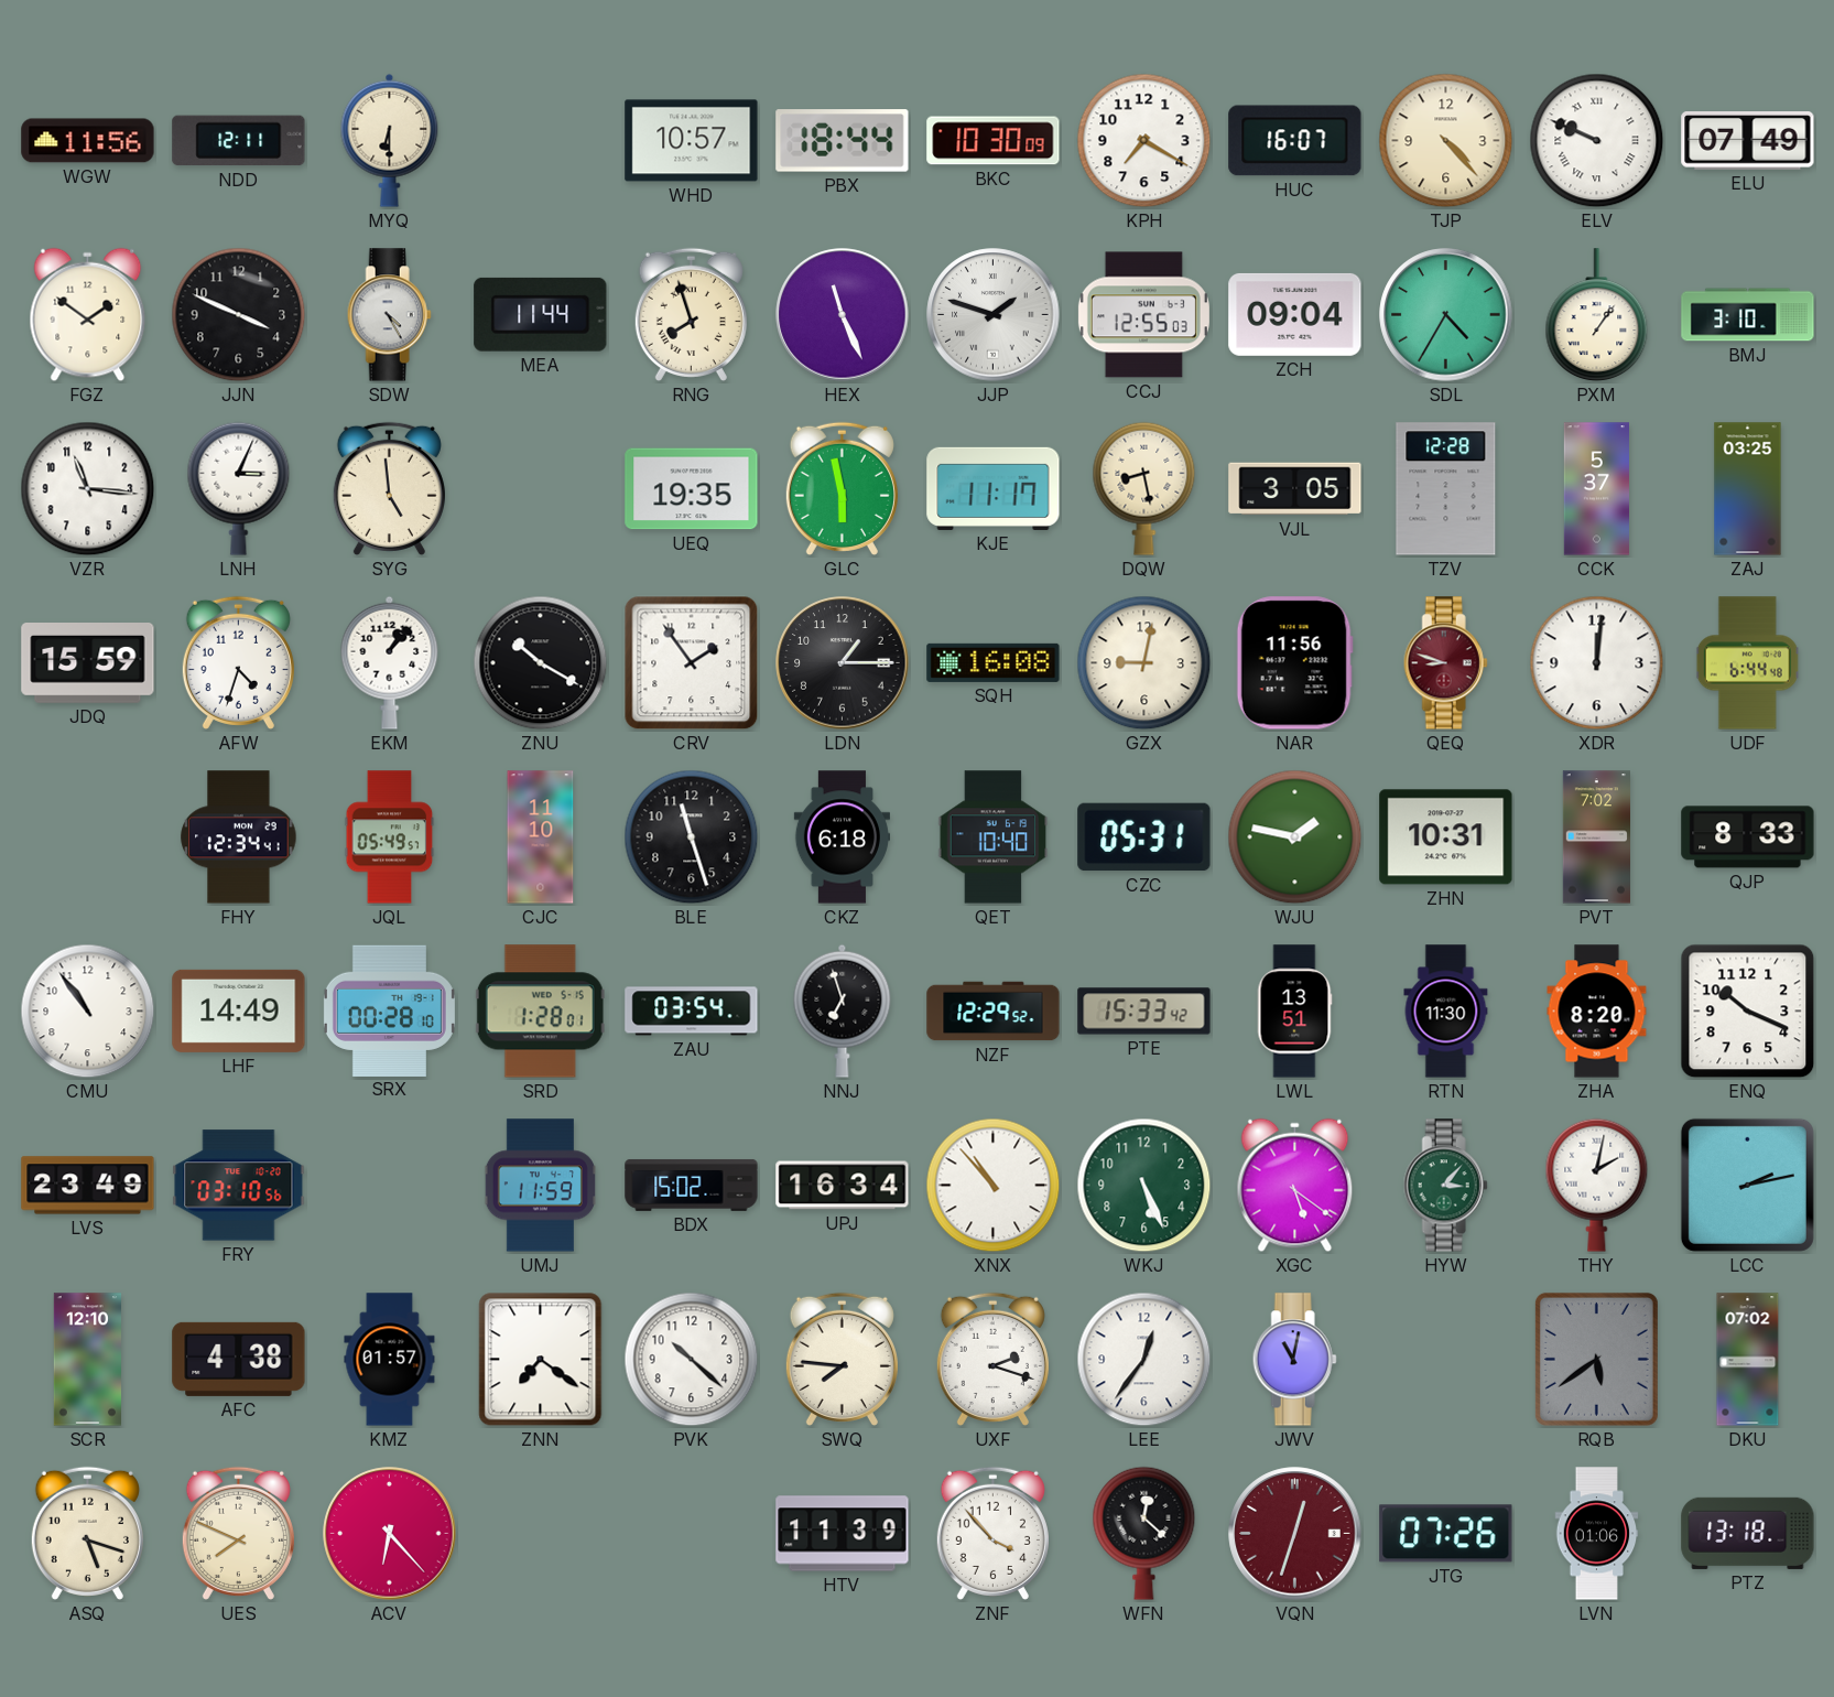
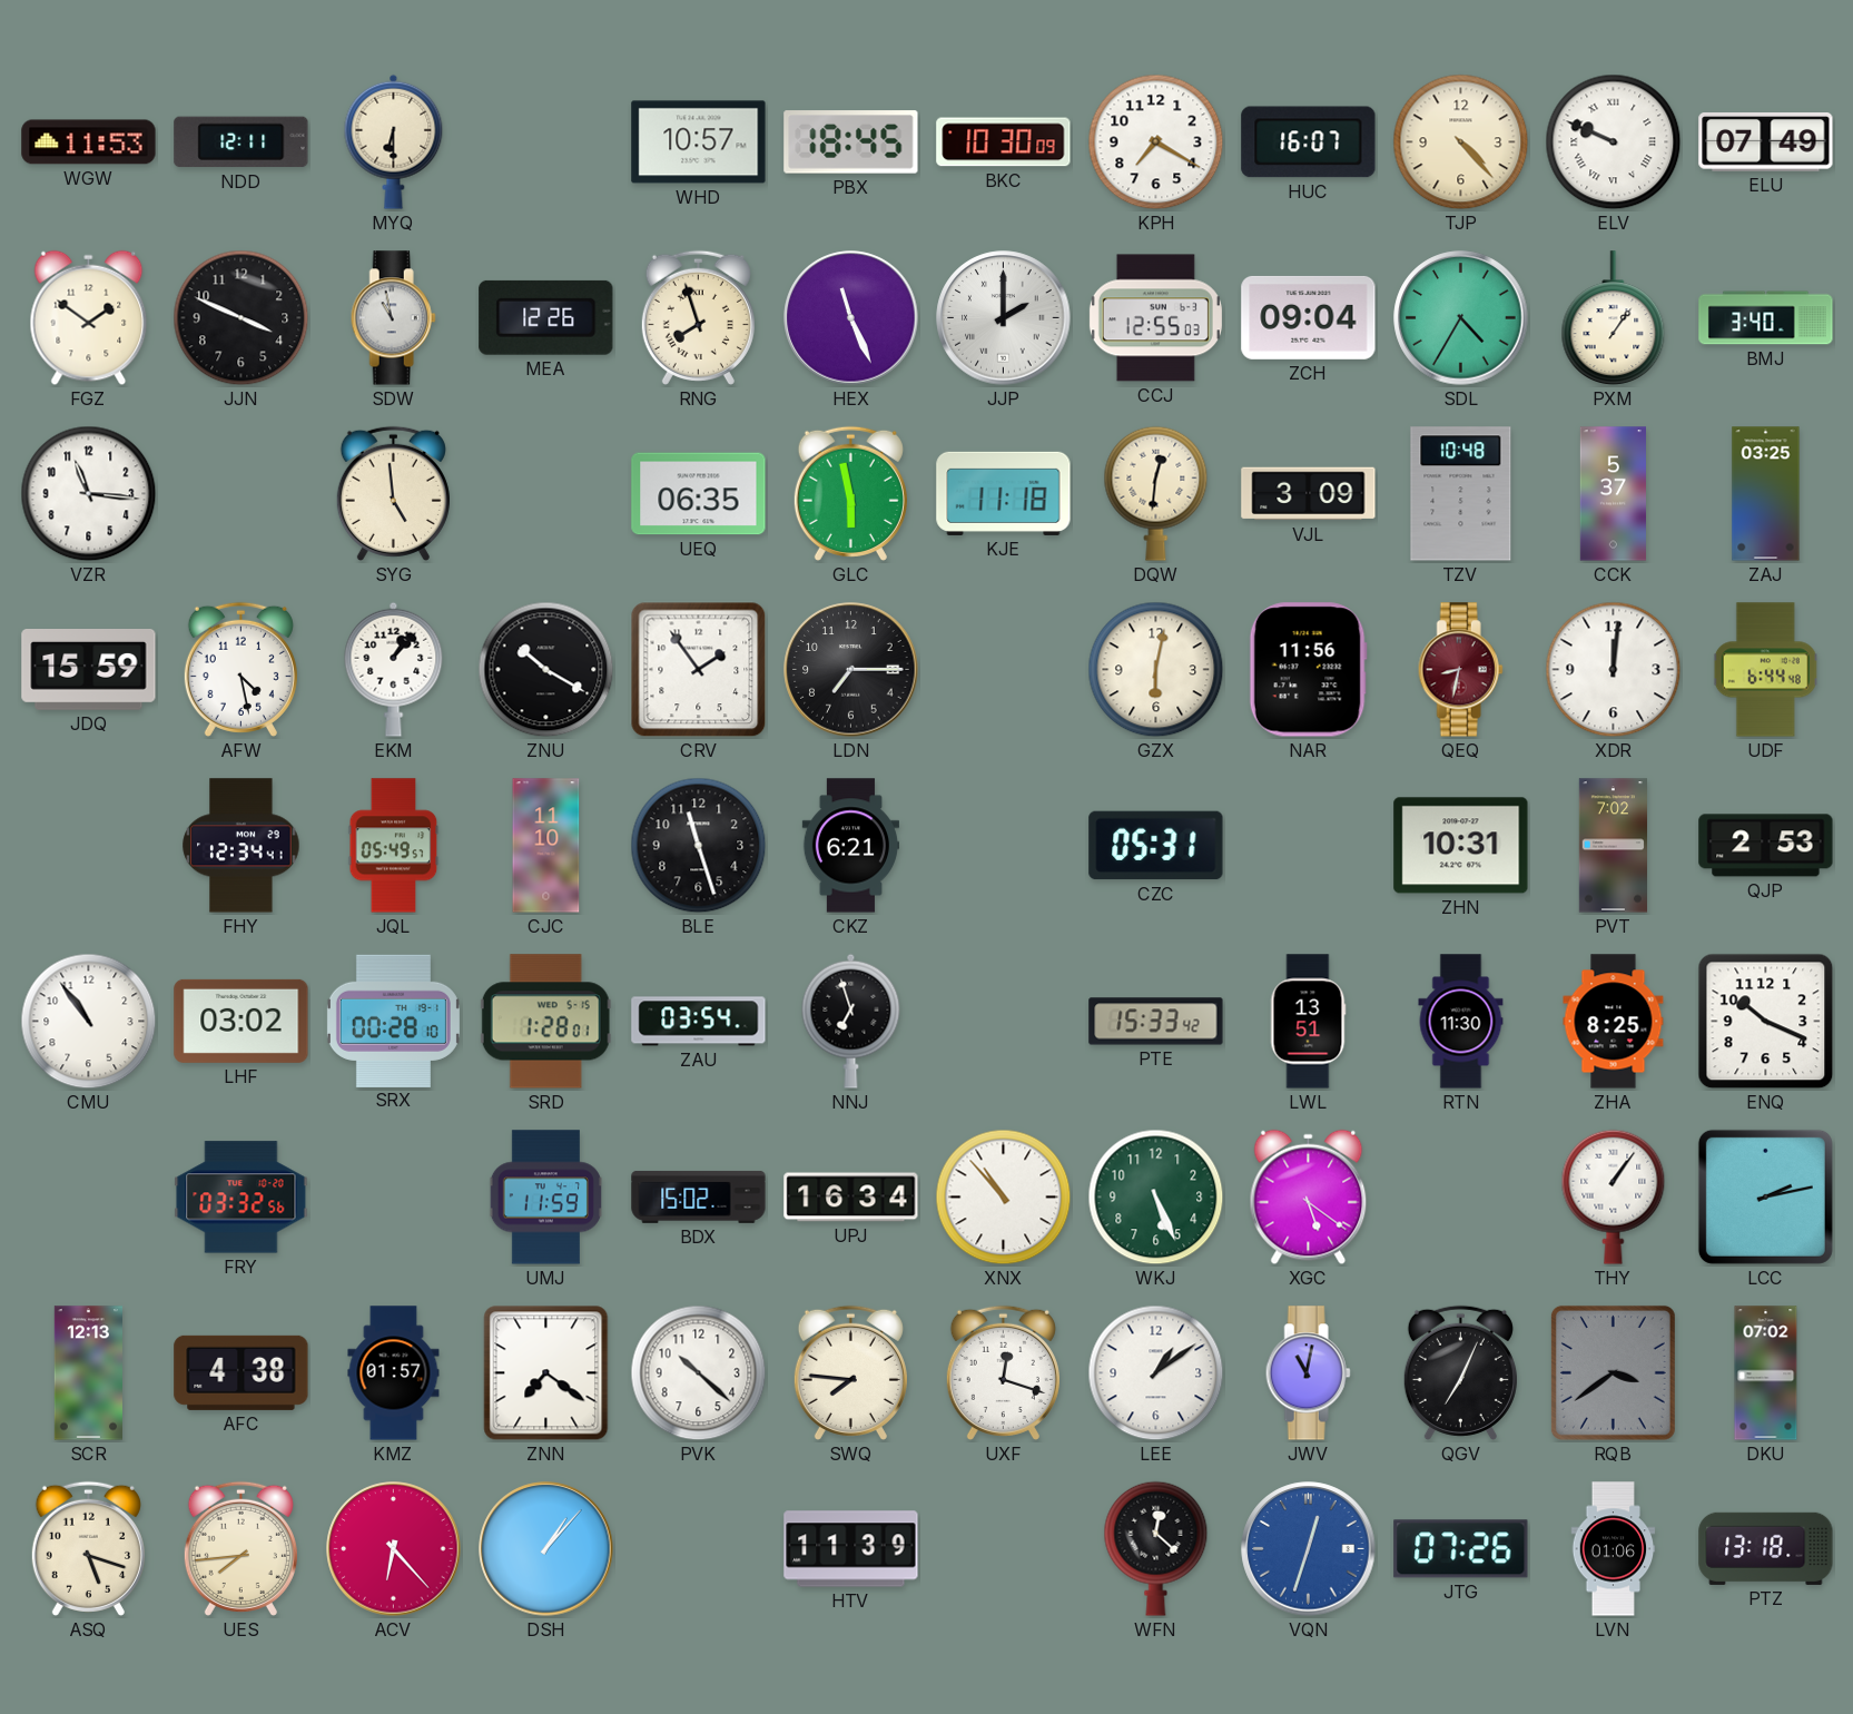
WGW: 11:56 -> 11:53 (89, 142)
PBX: 18:44 -> 18:45 (851, 142)
SDW: 4:25 -> 10:58 (393, 318)
MEA: 11:44 -> 12:26 (546, 317)
JJP: 1:48 -> 2:00 (1004, 318)
BMJ: 3:10 -> 3:40 (1766, 318)
LNH: 3:04 -> none (239, 488)
UEQ: 19:35 -> 06:35 (699, 494)
KJE: 11:17 -> 11:18 (1004, 493)
DQW: 8:28 -> 12:31 (1156, 493)
VJL: 3:05 -> 3:09 (1309, 494)
TZV: 12:28 -> 10:48 (1461, 494)
AFW: 4:33 -> 4:28 (240, 669)
LDN: 1:15 -> 7:15 (851, 670)
SQH: 16:08 -> none (994, 662)
GZX: 9:02 -> 6:02 (1156, 670)
QEQ: 8:48 -> 8:32 (1460, 670)
CKZ: 6:18 -> 6:21 (850, 846)
QET: 10:40 -> none (994, 837)
WJU: 1:47 -> none (1295, 837)
QJP: 8:33 -> 2:53 (1766, 846)
LHF: 14:49 -> 03:02 (242, 1021)
NZF: 12:29 -> none (994, 1012)
ZHA: 8:20 -> 8:25 (1614, 1022)
LVS: 23:49 -> none (88, 1186)
FRY: 03:10 -> 03:32 (242, 1198)
HYW: 3:07 -> none (1445, 1186)
THY: 2:02 -> 1:06 (1614, 1196)
SCR: 12:10 -> 12:13 (88, 1373)
UXF: 2:18 -> 12:18 (1003, 1372)
LEE: 12:36 -> 1:09 (1156, 1373)
QGV: none -> 7:04 (1460, 1372)
RQB: 5:39 -> 3:39 (1613, 1372)
UES: 7:49 -> 7:44 (240, 1548)
DSH: none -> 1:07 (546, 1549)
ZNF: 3:53 -> none (992, 1533)
VQN dial: burgundy -> blue (1309, 1549)
